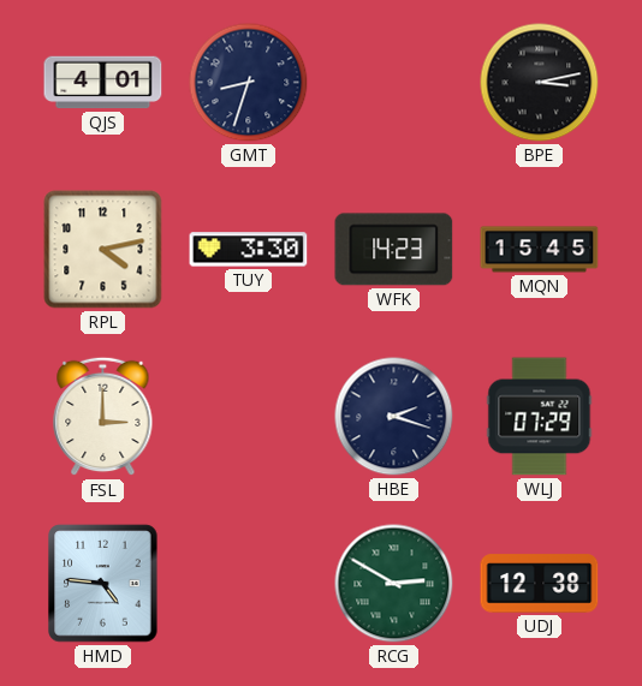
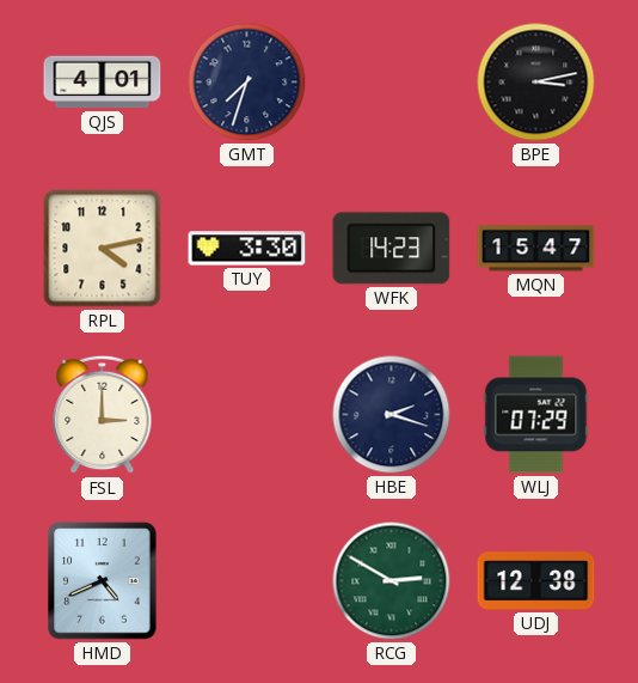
GMT: 8:33 -> 7:33 (247, 83)
MQN: 15:45 -> 15:47 (536, 249)
HMD: 4:46 -> 4:41 (103, 581)
